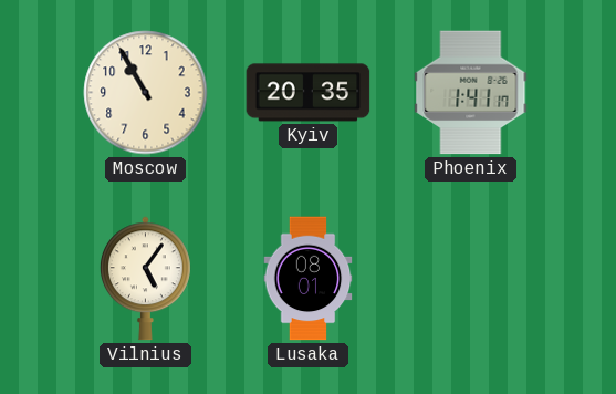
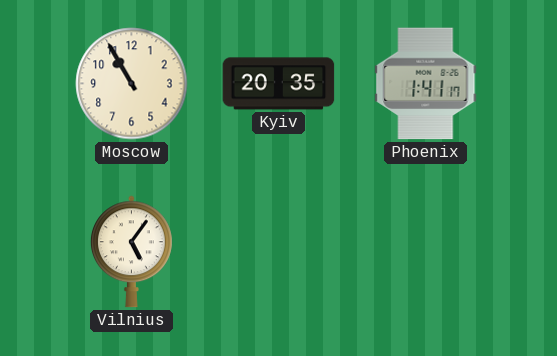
Lusaka: 08:01 -> none (309, 279)
